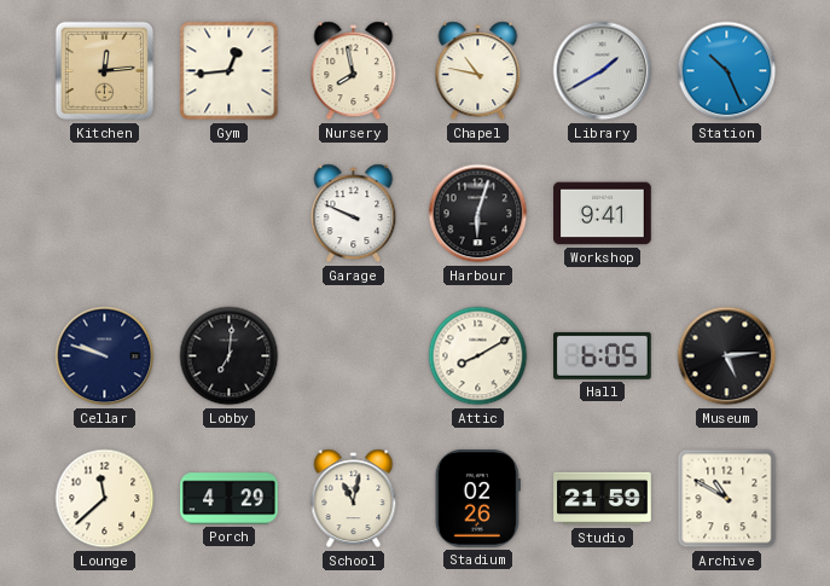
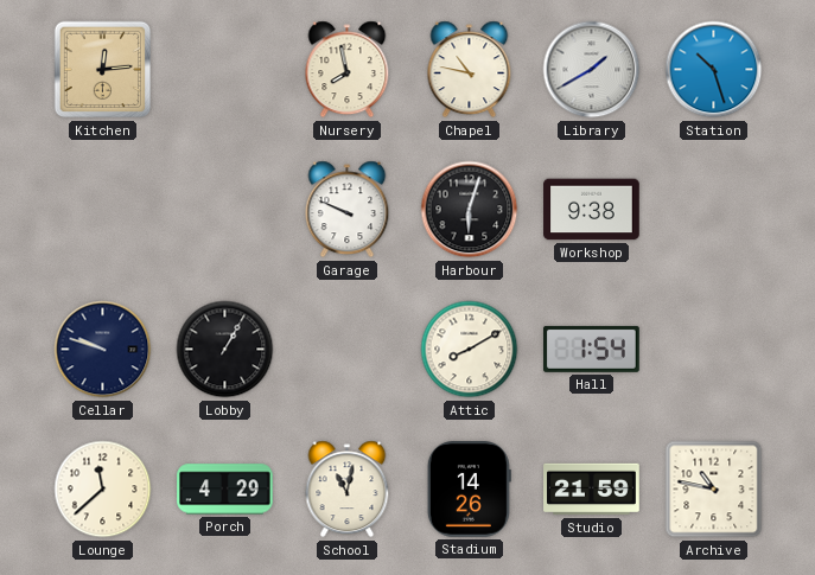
Gym: 12:44 -> none (230, 71)
Station: 10:26 -> 10:27 (714, 70)
Workshop: 9:41 -> 9:38 (592, 210)
Lobby: 7:01 -> 1:05 (225, 350)
Hall: 6:05 -> 1:54 (592, 349)
Museum: 5:14 -> none (727, 356)
Stadium: 02:26 -> 14:26 (469, 490)
Archive: 10:50 -> 10:47 (714, 490)
